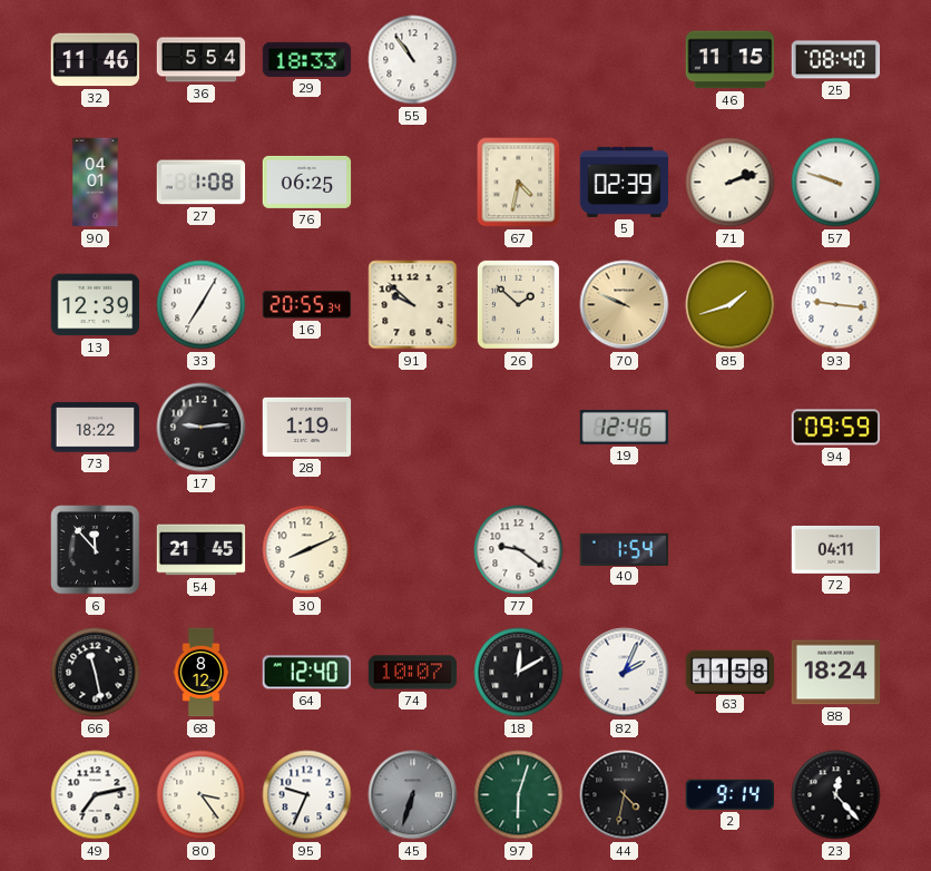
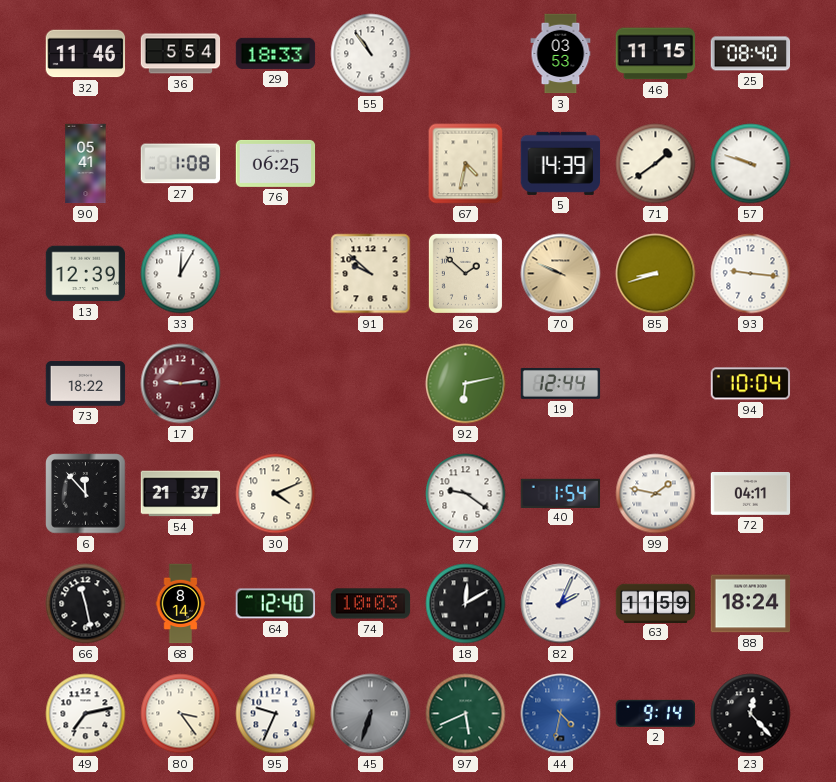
3: none -> 03:53 (561, 54)
90: 04:01 -> 05:41 (86, 164)
5: 02:39 -> 14:39 (561, 163)
71: 2:12 -> 1:39 (656, 164)
33: 7:05 -> 12:05 (181, 274)
16: 20:55 -> none (307, 305)
85: 1:42 -> 8:42 (656, 274)
17 dial: black -> burgundy (181, 384)
28: 1:19 -> none (307, 427)
92: none -> 6:13 (466, 384)
19: 12:46 -> 12:44 (561, 383)
94: 09:59 -> 10:04 (751, 384)
54: 21:45 -> 21:37 (181, 494)
30: 8:11 -> 4:11 (276, 494)
99: none -> 1:47 (656, 494)
68: 8:12 -> 8:14 (181, 604)
74: 10:07 -> 10:03 (371, 604)
63: 11:58 -> 11:59 (656, 603)
97: 6:03 -> 5:41 (466, 714)
44 dial: black -> blue (561, 714)
